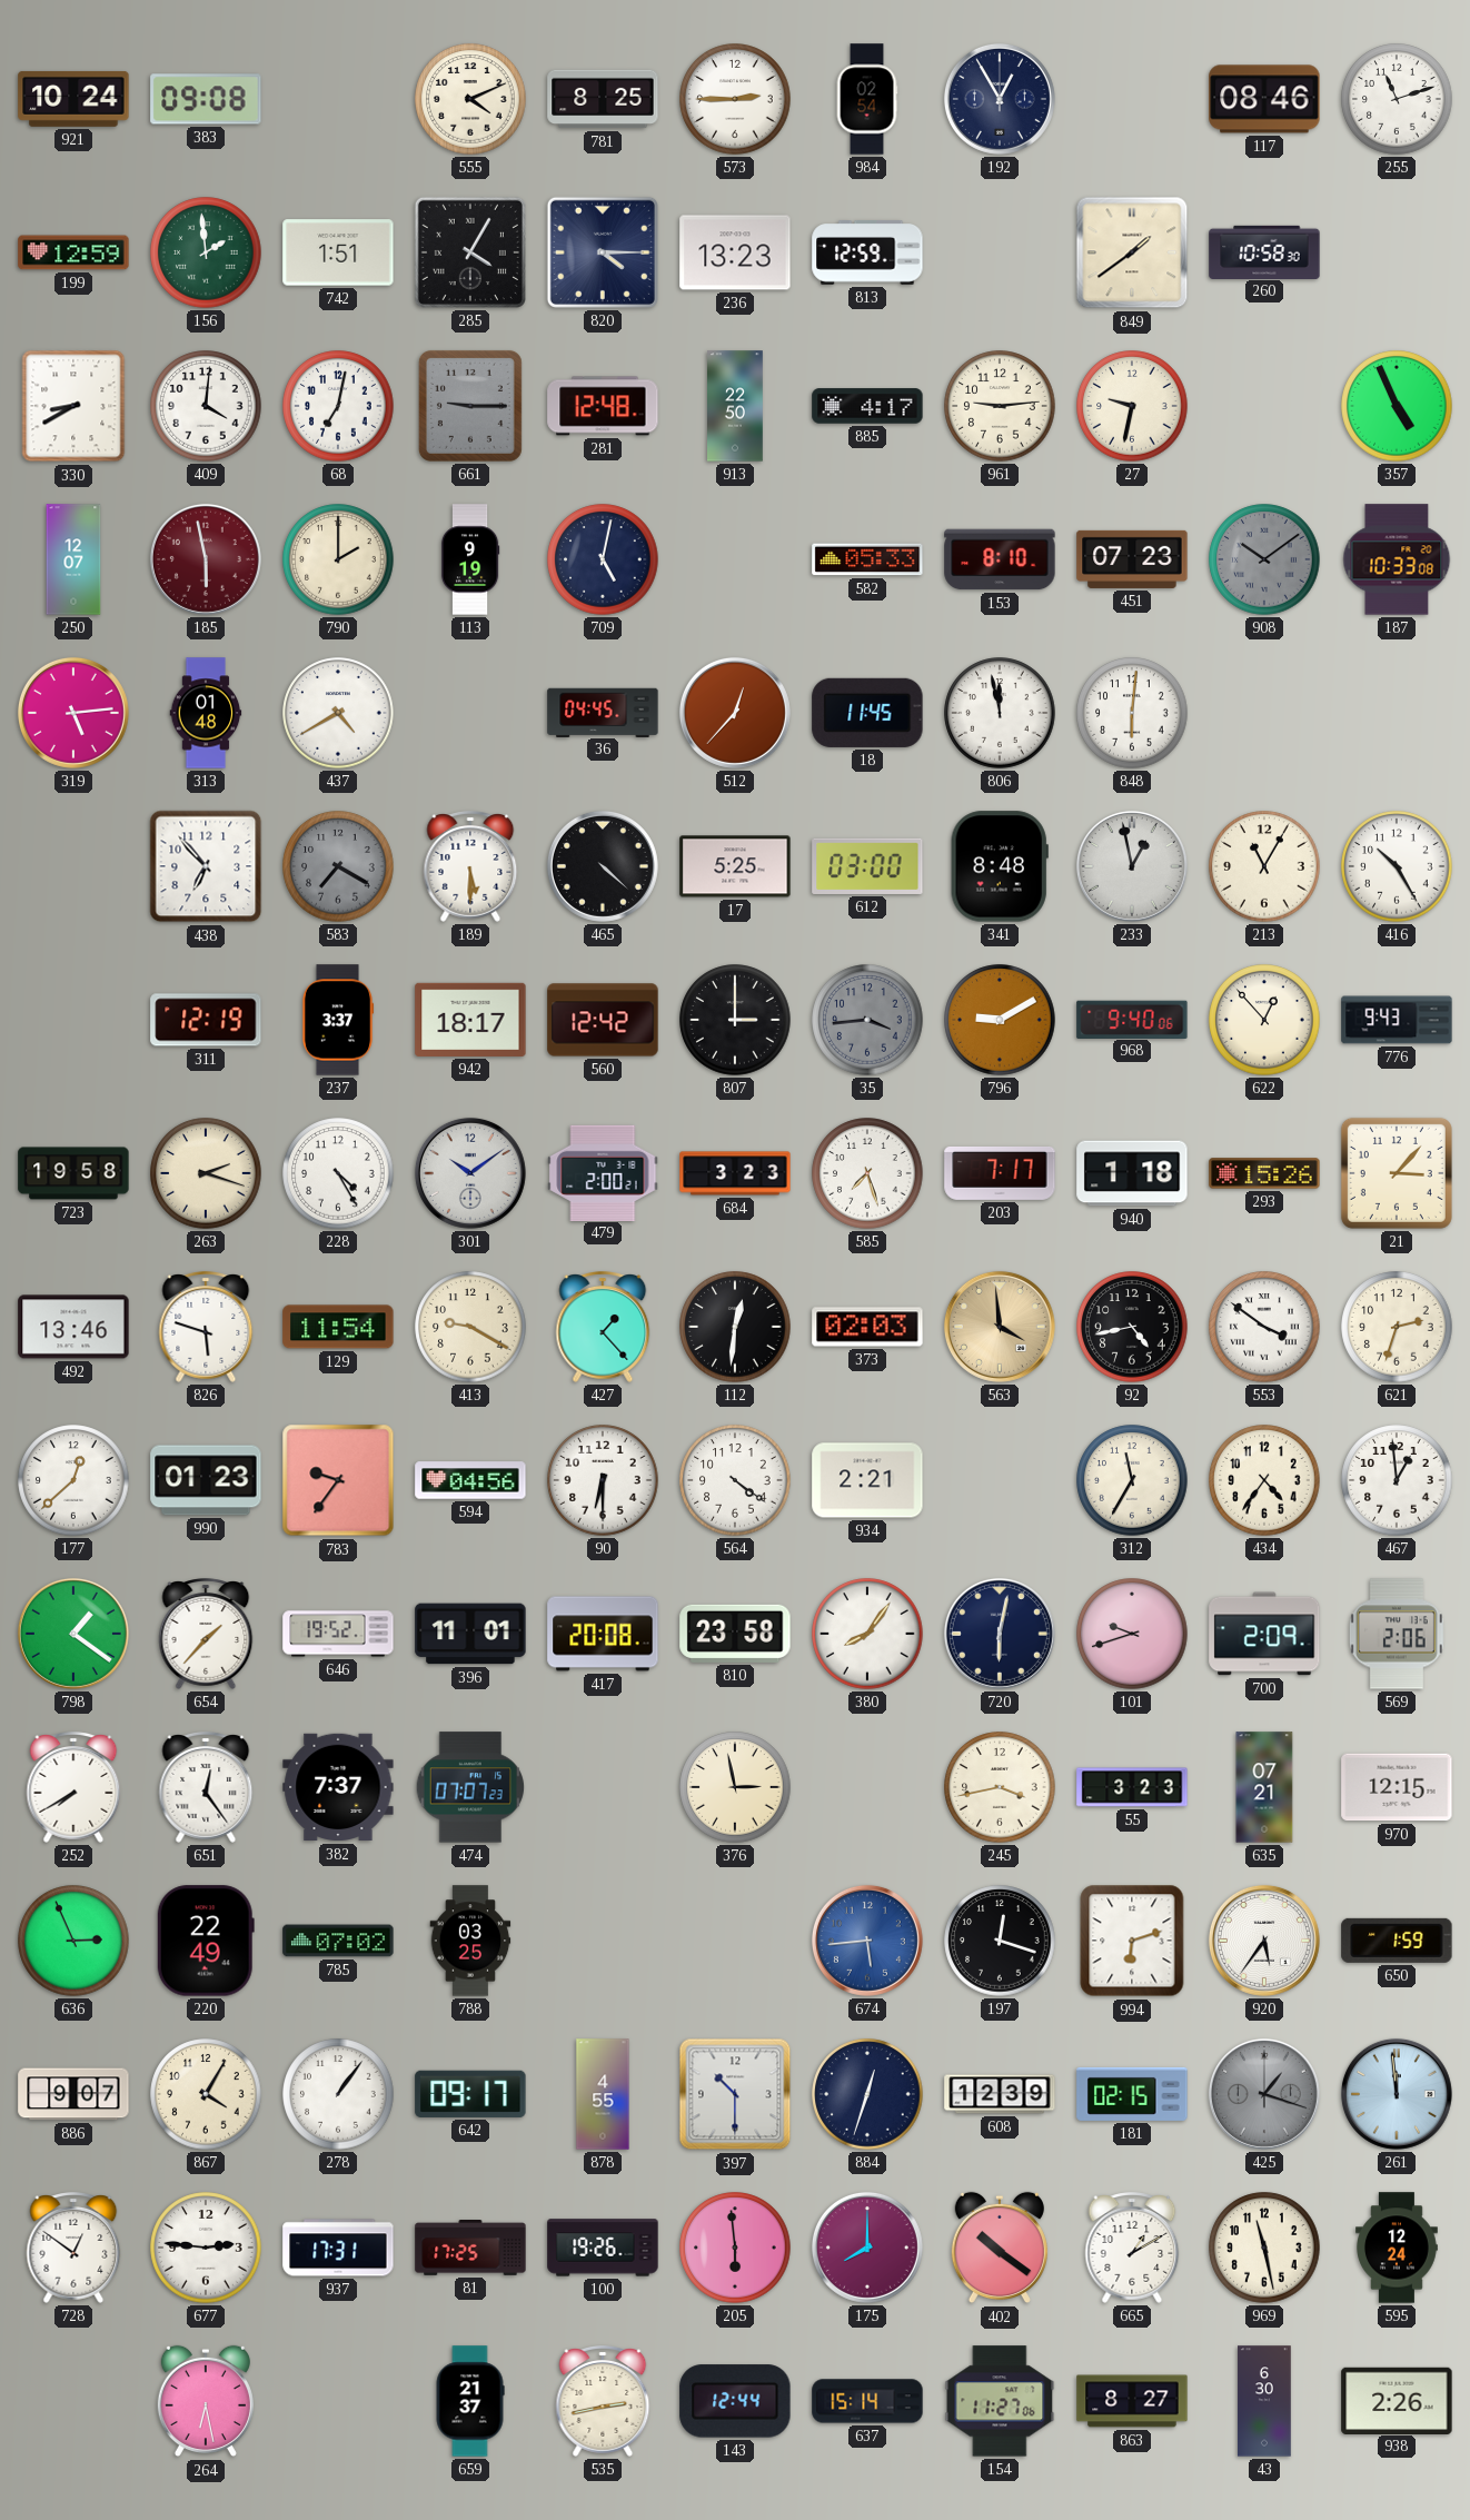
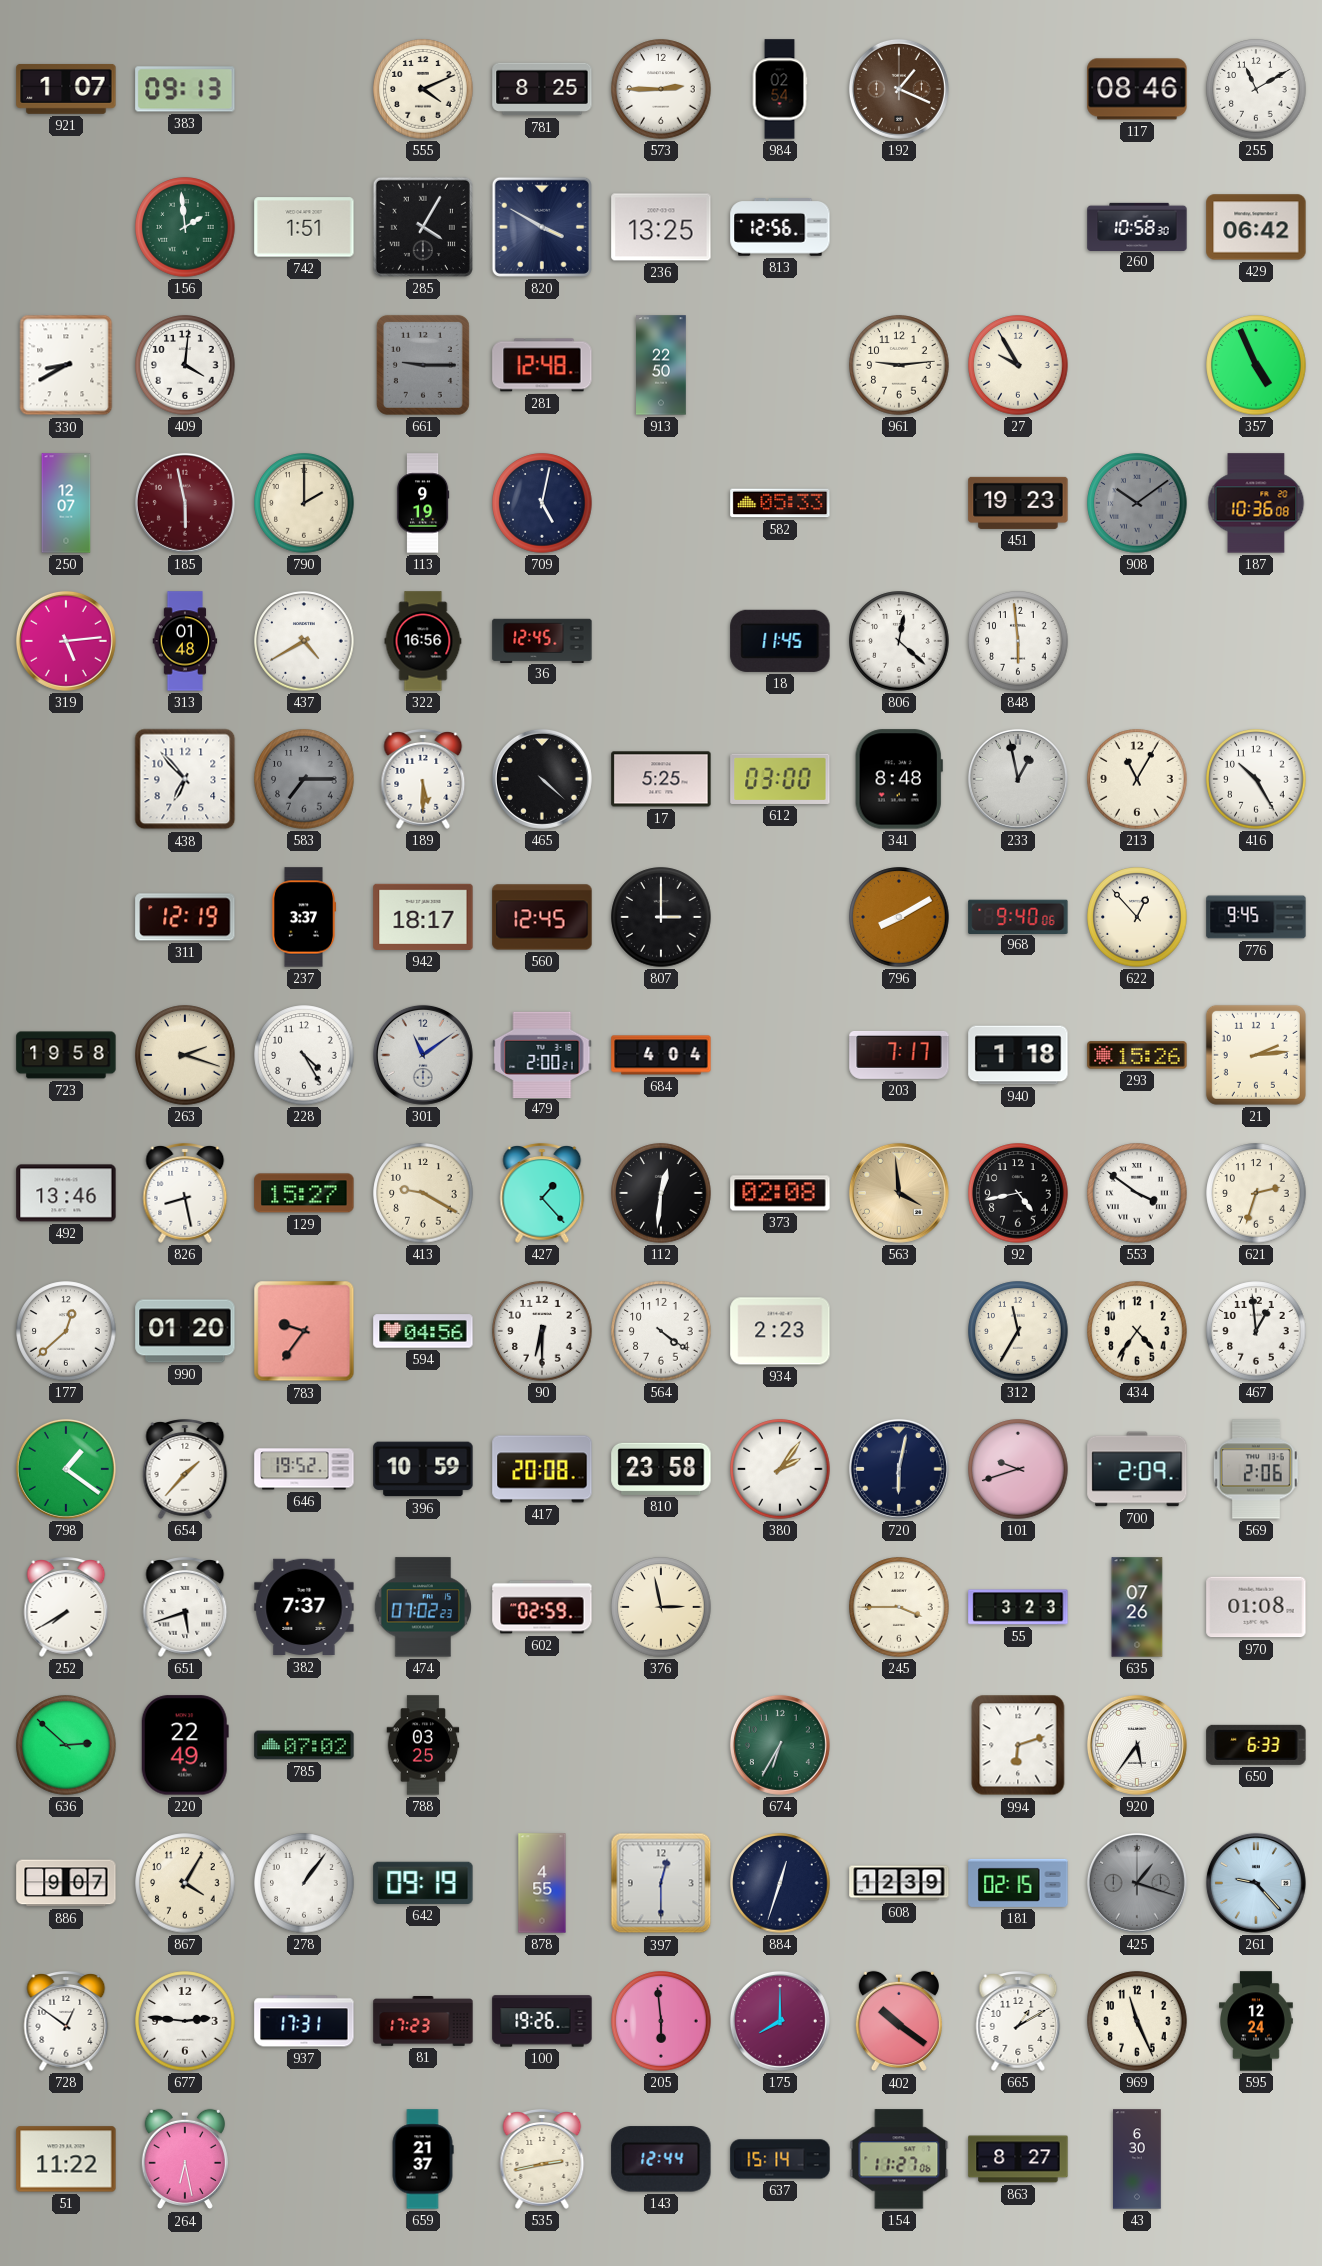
921: 10:24 -> 1:07 (66, 89)
383: 09:08 -> 09:13 (185, 89)
192: 12:55 -> 1:19 (899, 89)
192 dial: navy -> brown (899, 89)
255: 11:12 -> 11:10 (1256, 89)
199: 12:59 -> none (73, 252)
820: 4:15 -> 3:50 (542, 227)
236: 13:23 -> 13:25 (661, 227)
813: 12:59 -> 12:56 (780, 228)
849: 1:39 -> none (1132, 252)
429: none -> 06:42 (1256, 227)
68: 7:02 -> none (338, 406)
885: 4:17 -> none (867, 406)
27: 9:32 -> 9:55 (1018, 365)
153: 8:10 -> none (1000, 559)
451: 07:23 -> 19:23 (1018, 503)
187: 10:33 -> 10:36 (1256, 503)
322: none -> 16:56 (423, 641)
36: 04:45 -> 12:45 (542, 640)
512: 12:37 -> none (735, 713)
806: 11:58 -> 12:22 (899, 641)
848: 6:01 -> 5:59 (1018, 641)
583: 7:20 -> 7:15 (304, 779)
560: 12:42 -> 12:45 (542, 917)
35: 3:44 -> none (867, 1020)
796: 9:10 -> 8:10 (899, 917)
776: 9:43 -> 9:45 (1256, 917)
301: 10:09 -> 11:09 (423, 1055)
684: 3:23 -> 4:04 (661, 1055)
585: 7:27 -> none (867, 1173)
21: 3:07 -> 2:14 (1256, 1055)
826: 5:48 -> 8:28 (185, 1193)
129: 11:54 -> 15:27 (304, 1193)
373: 02:03 -> 02:08 (780, 1193)
990: 01:23 -> 01:20 (185, 1331)
934: 2:21 -> 2:23 (780, 1331)
396: 11:01 -> 10:59 (423, 1469)
380: 8:06 -> 2:06 (780, 1469)
651: 12:24 -> 5:42 (185, 1607)
474: 07:07 -> 07:02 (422, 1607)
602: none -> 02:59 (542, 1607)
245: 3:43 -> 3:45 (899, 1607)
635: 07:21 -> 07:26 (1137, 1607)
970: 12:15 -> 01:08 (1256, 1607)
636: 2:56 -> 2:52 (66, 1745)
674: 5:44 -> 6:35 (780, 1745)
674 dial: blue -> green (780, 1745)
197: 12:18 -> none (1000, 1941)
650: 1:59 -> 6:33 (1256, 1745)
642: 09:17 -> 09:19 (423, 1883)
397: 10:30 -> 12:30 (661, 1883)
261: 11:59 -> 9:23 (1256, 1883)
81: 17:25 -> 17:23 (423, 2021)
969: 11:28 -> 11:26 (1137, 2021)
51: none -> 11:22 (66, 2159)
938: 2:26 -> none (1397, 2400)
